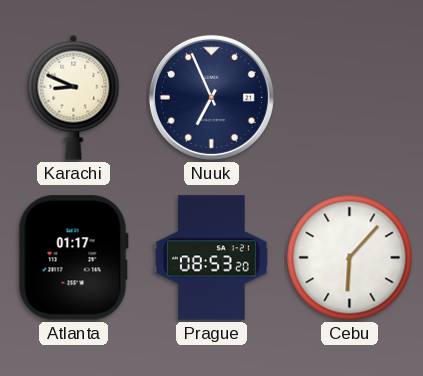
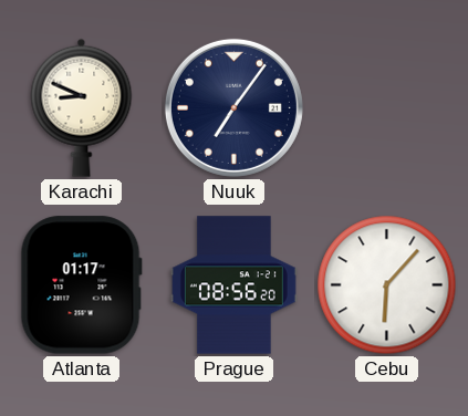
Nuuk: 6:56 -> 7:06 (233, 107)
Prague: 08:53 -> 08:56 (233, 285)
